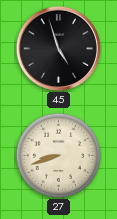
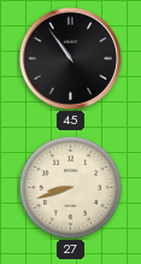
45: 4:57 -> 10:54 (70, 58)
